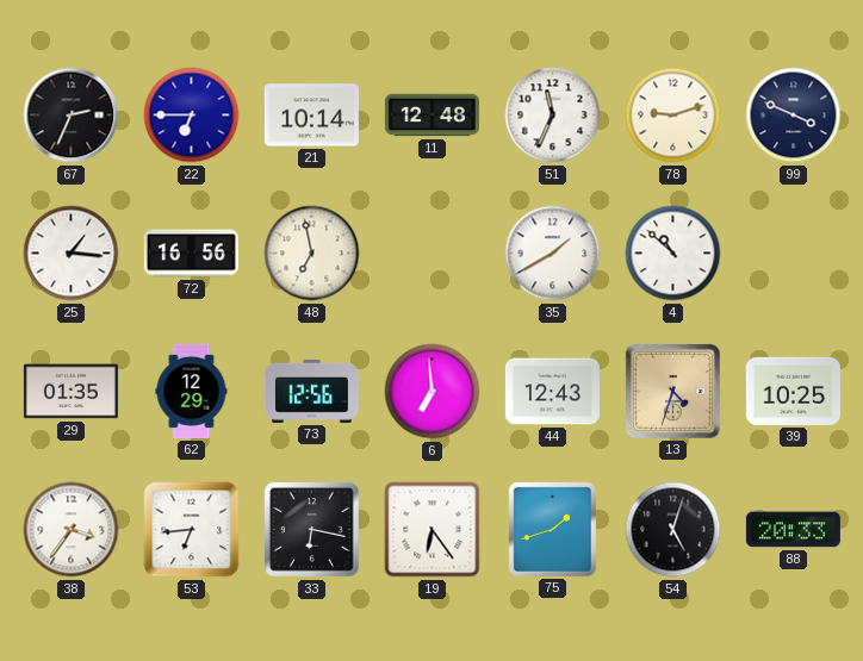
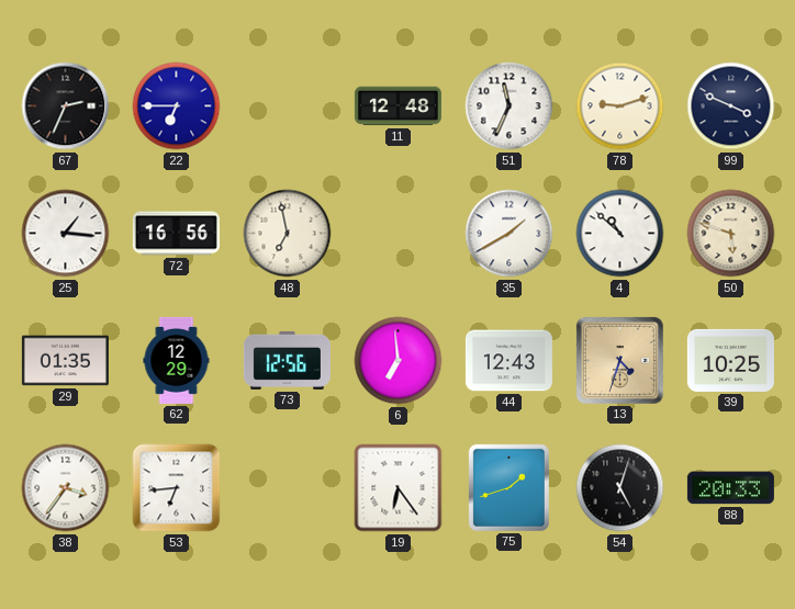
21: 10:14 -> none (311, 116)
50: none -> 5:48 (731, 234)
33: 6:17 -> none (312, 530)
